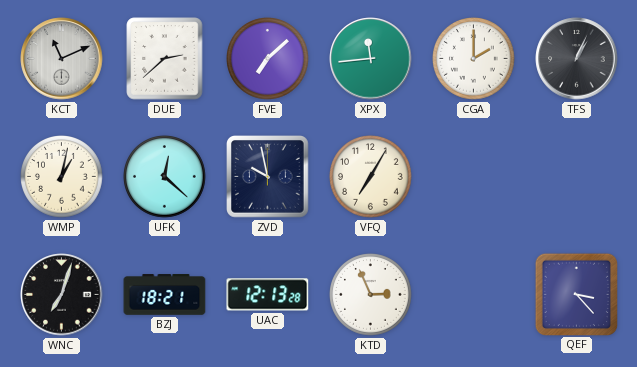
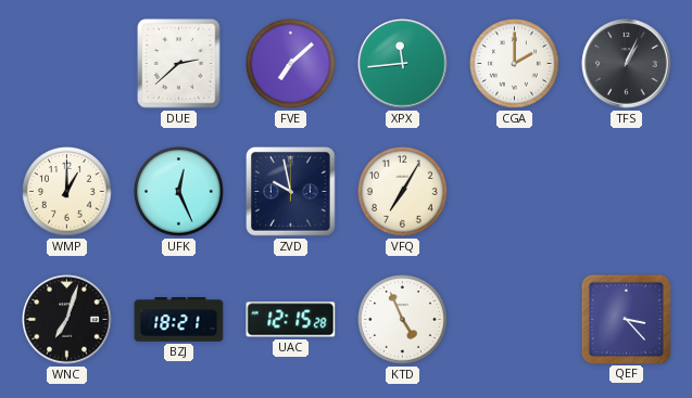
KCT: 11:11 -> none (62, 59)
WMP: 1:02 -> 1:00 (67, 192)
UFK: 12:22 -> 12:26 (179, 192)
UAC: 12:13 -> 12:15 (291, 320)
KTD: 2:56 -> 4:56 (403, 320)
